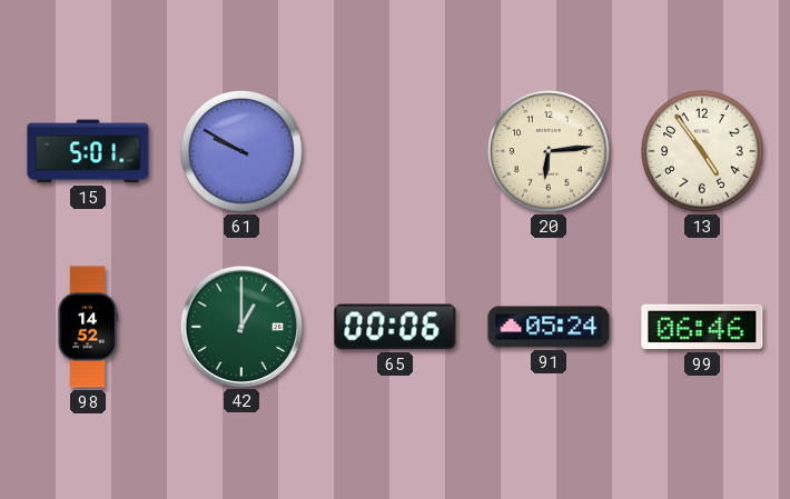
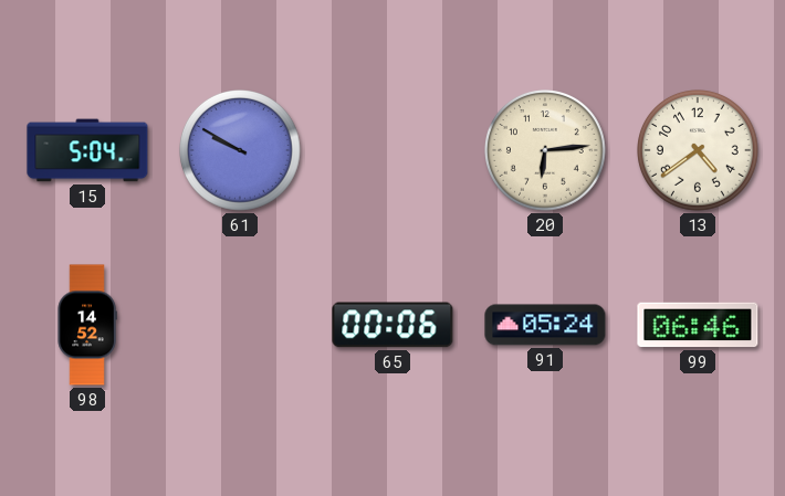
15: 5:01 -> 5:04 (87, 150)
13: 4:54 -> 4:39 (699, 151)
42: 1:00 -> none (240, 326)
